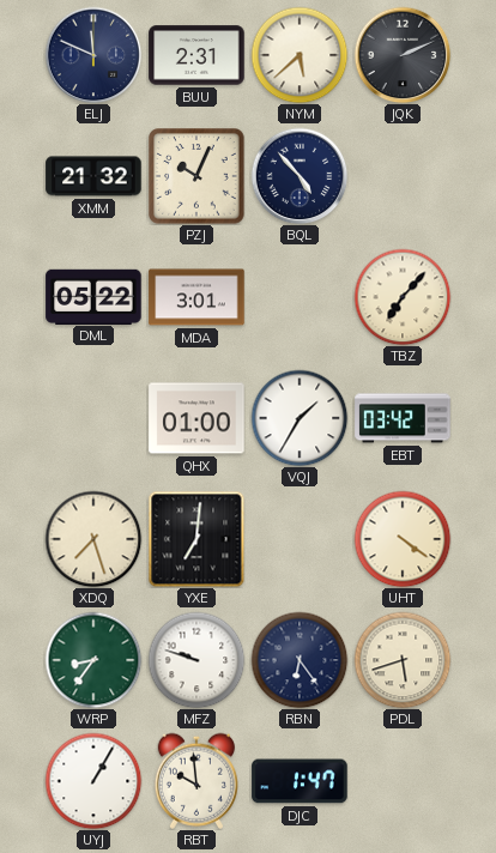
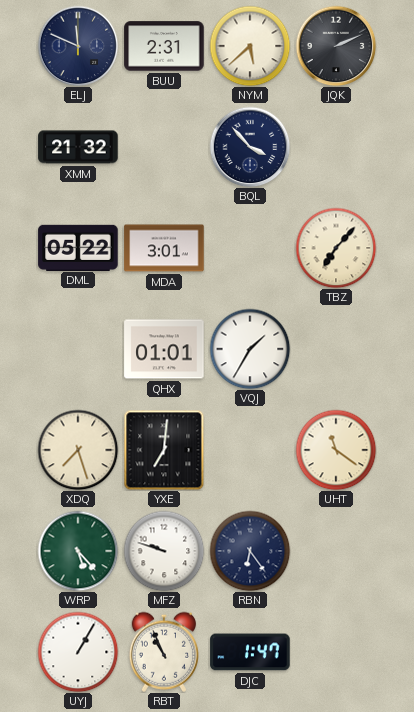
PZJ: 10:04 -> none (196, 176)
BQL: 4:53 -> 3:53 (250, 147)
QHX: 01:00 -> 01:01 (164, 349)
EBT: 03:42 -> none (403, 418)
UHT: 4:21 -> 11:21 (336, 450)
WRP: 8:36 -> 5:23 (78, 551)
PDL: 5:42 -> none (403, 660)
RBT: 9:59 -> 10:56 (163, 652)
